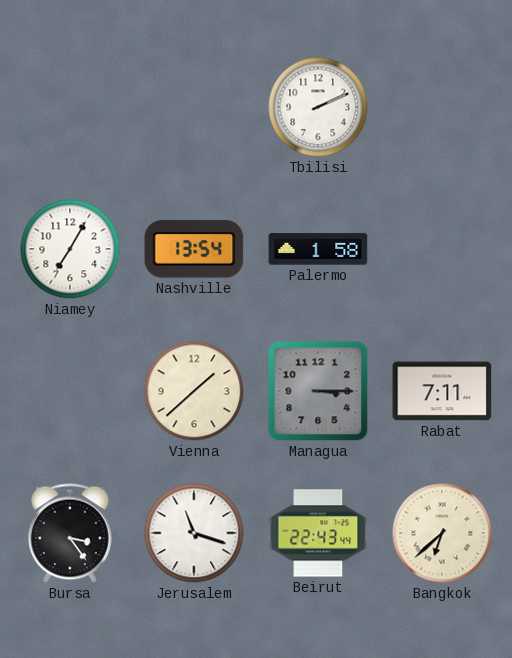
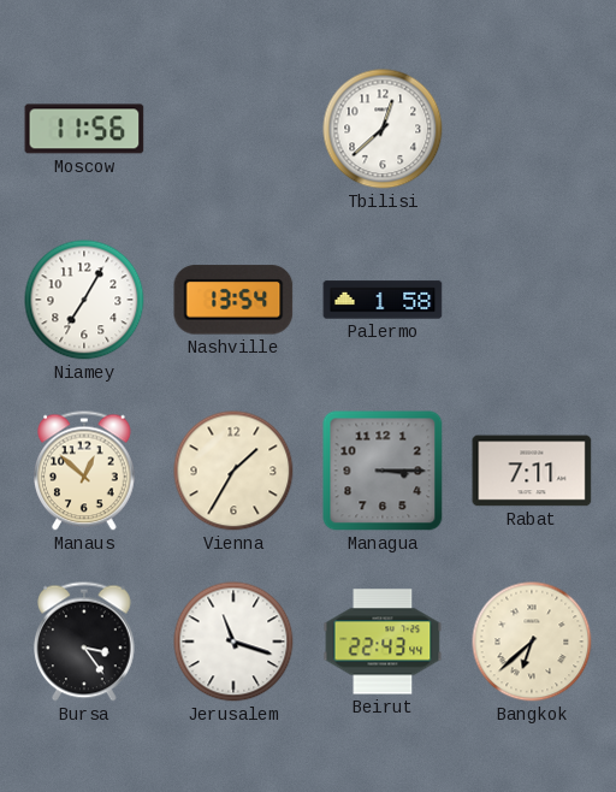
Moscow: none -> 11:56 (84, 129)
Tbilisi: 2:11 -> 12:38 (383, 129)
Manaus: none -> 12:52 (85, 471)
Vienna: 1:38 -> 1:35 (233, 471)
